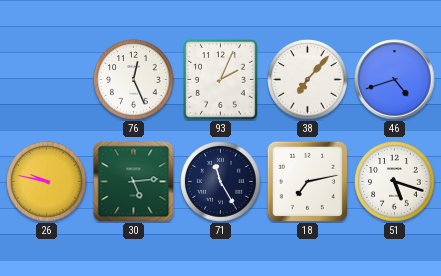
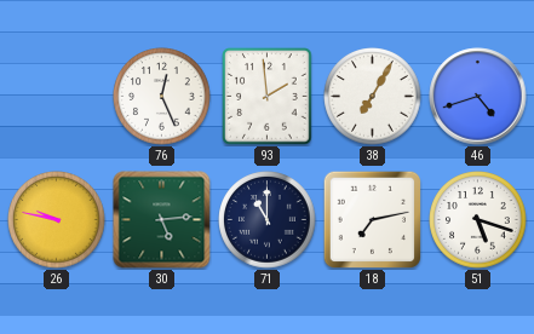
93: 2:04 -> 1:59 (268, 97)
38: 7:07 -> 7:05 (373, 97)
71: 11:25 -> 11:00 (268, 220)
